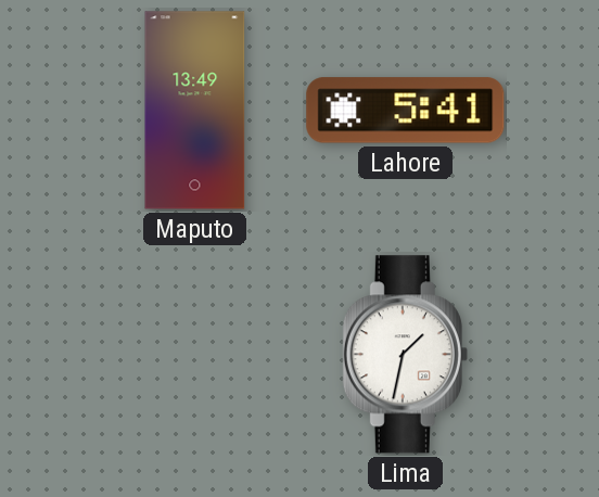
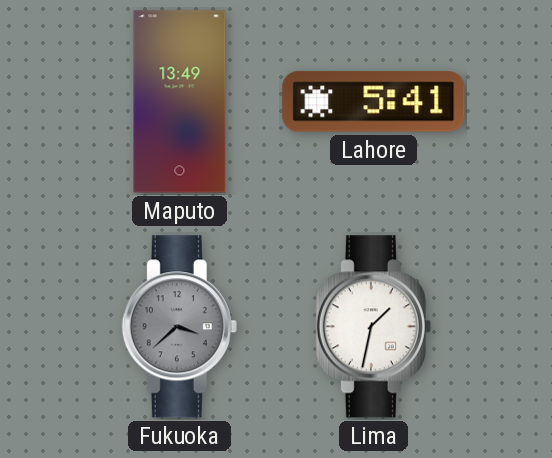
Fukuoka: none -> 3:38 (179, 327)
